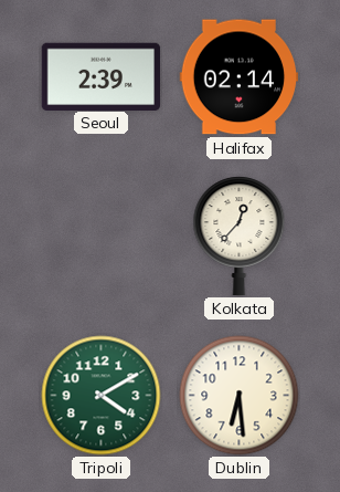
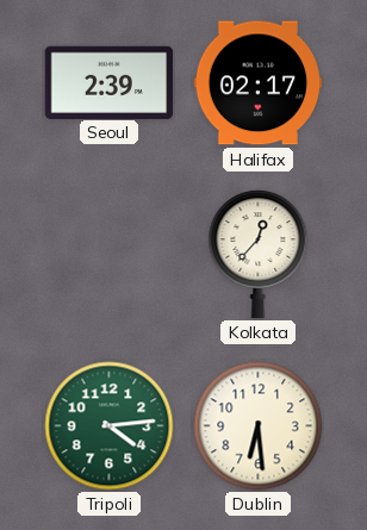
Halifax: 02:14 -> 02:17 (259, 83)
Tripoli: 4:10 -> 4:14 (110, 426)
